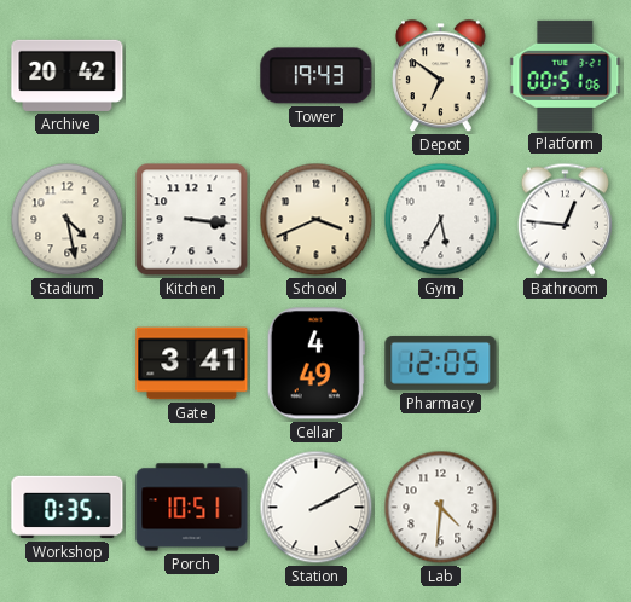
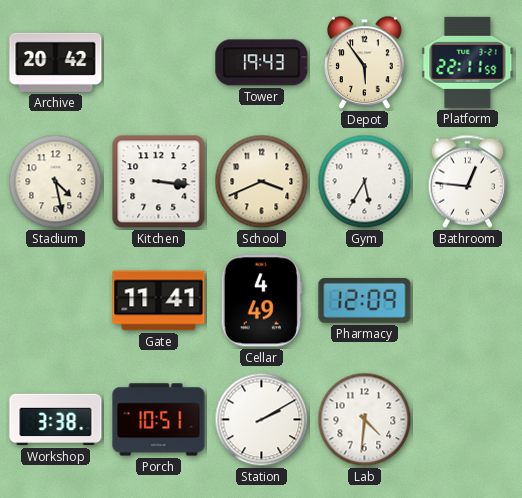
Depot: 6:51 -> 5:54 (365, 63)
Platform: 00:51 -> 22:11 (468, 62)
Gate: 3:41 -> 11:41 (159, 301)
Pharmacy: 12:05 -> 12:09 (365, 300)
Workshop: 0:35 -> 3:38 (56, 420)
